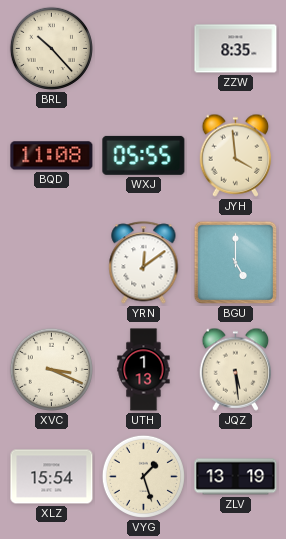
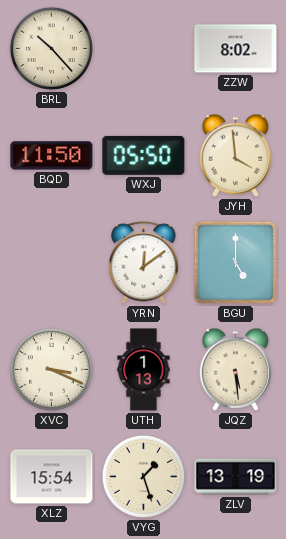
ZZW: 8:35 -> 8:02 (236, 49)
BQD: 11:08 -> 11:50 (52, 156)
WXJ: 05:55 -> 05:50 (144, 155)
